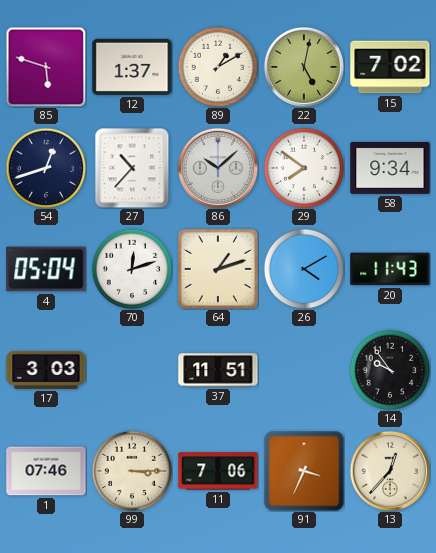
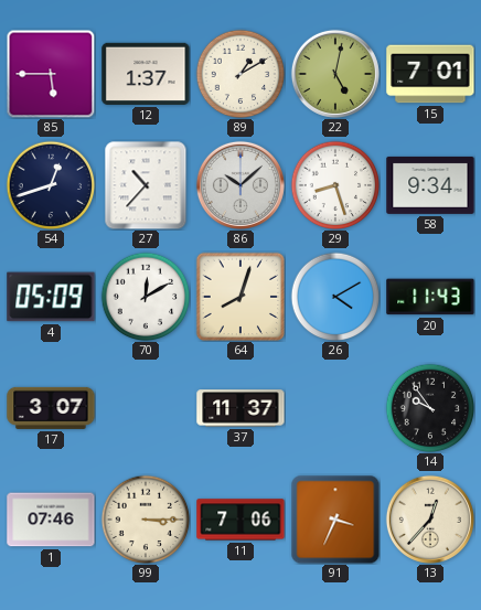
85: 5:48 -> 5:45 (51, 74)
15: 7:02 -> 7:01 (430, 74)
29: 7:51 -> 8:27 (335, 185)
4: 05:04 -> 05:09 (51, 297)
70: 12:12 -> 12:10 (146, 297)
64: 1:12 -> 8:03 (240, 297)
17: 3:03 -> 3:07 (51, 408)
37: 11:51 -> 11:37 (240, 408)
